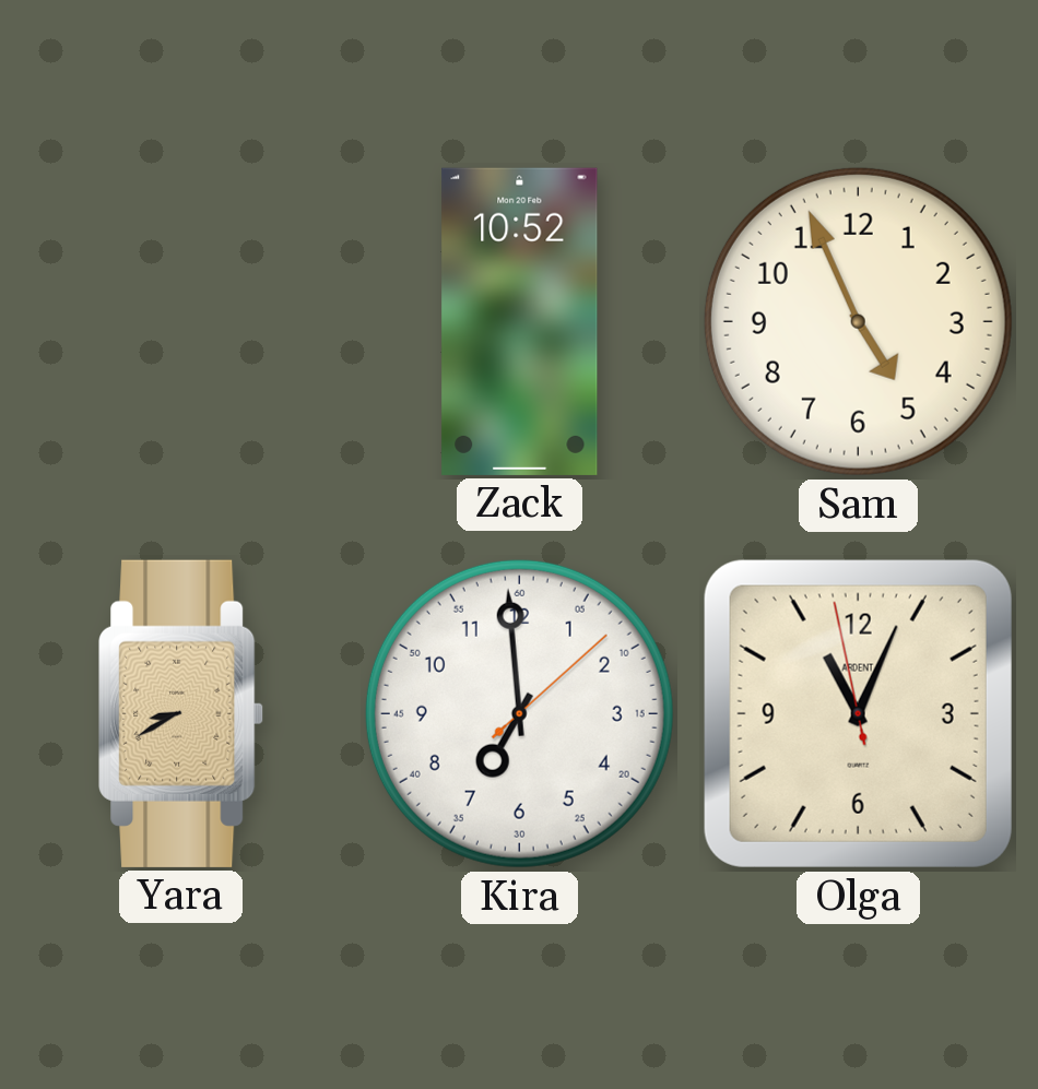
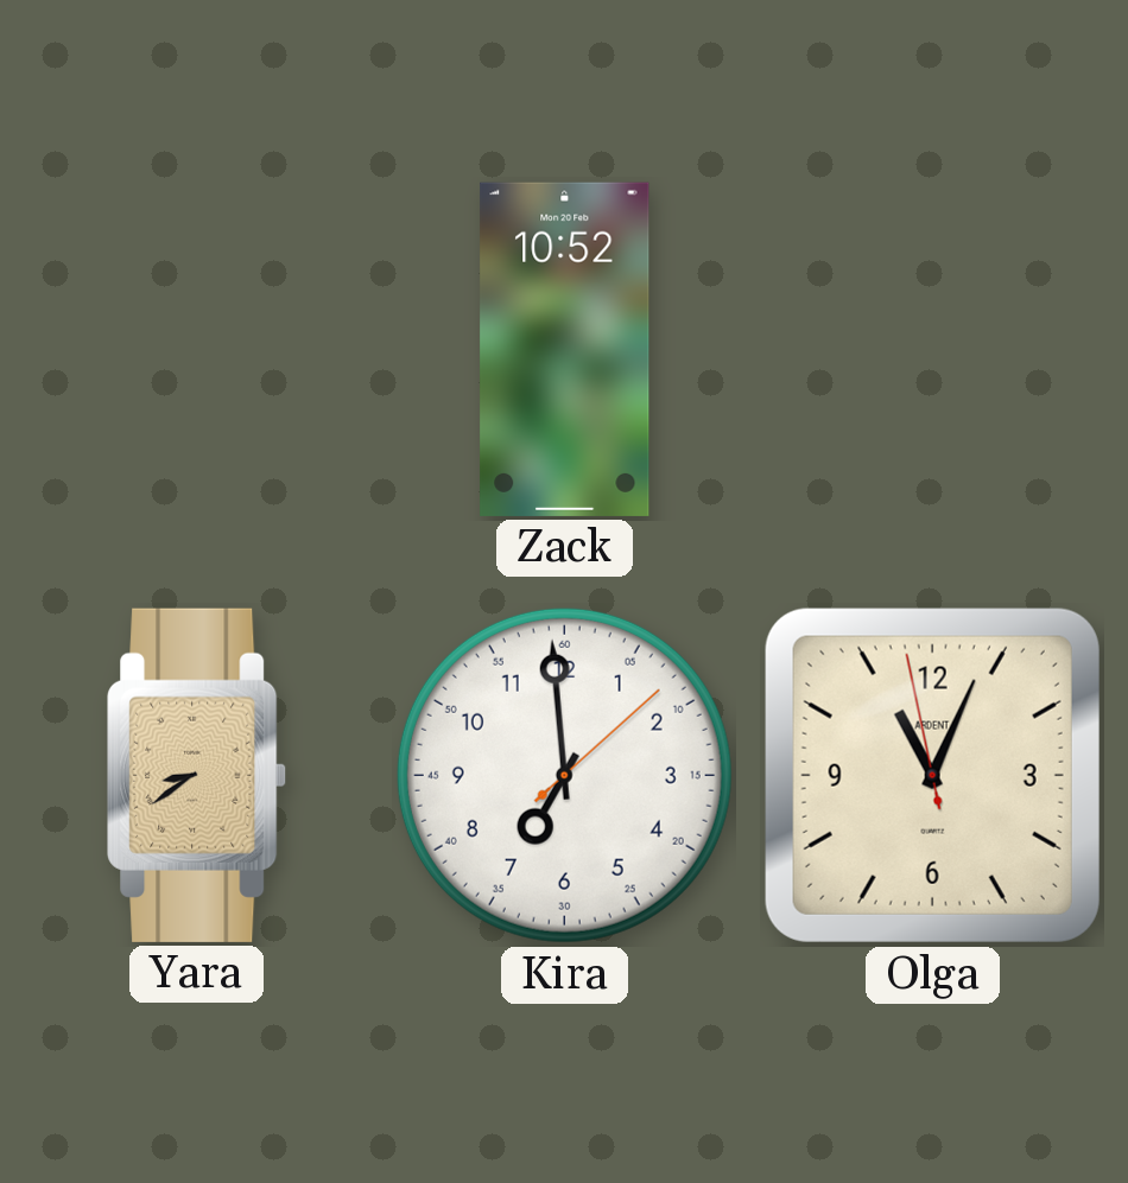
Sam: 4:56 -> none (858, 321)
Yara: 8:40 -> 8:39 (197, 775)
